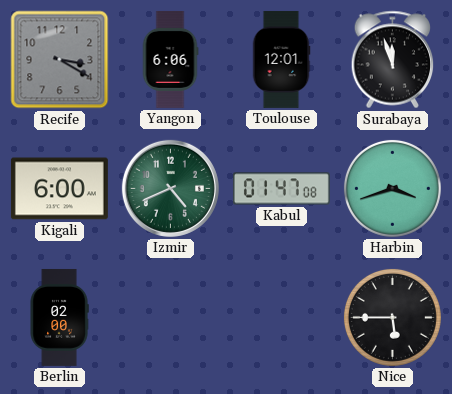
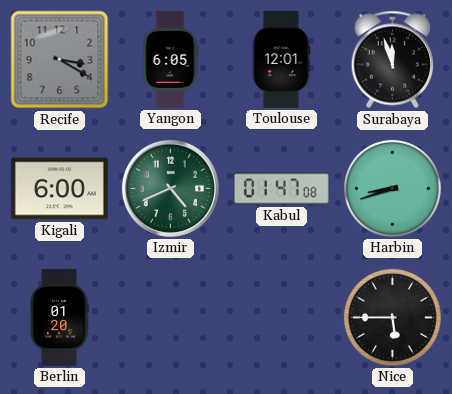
Yangon: 6:06 -> 6:05 (170, 59)
Harbin: 3:42 -> 8:42 (392, 188)
Berlin: 02:00 -> 01:20 (59, 317)
